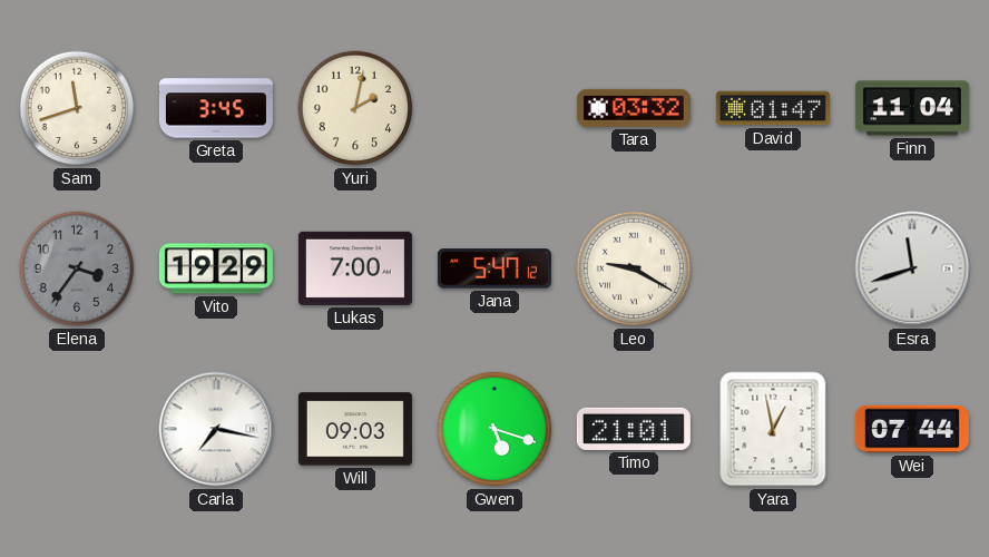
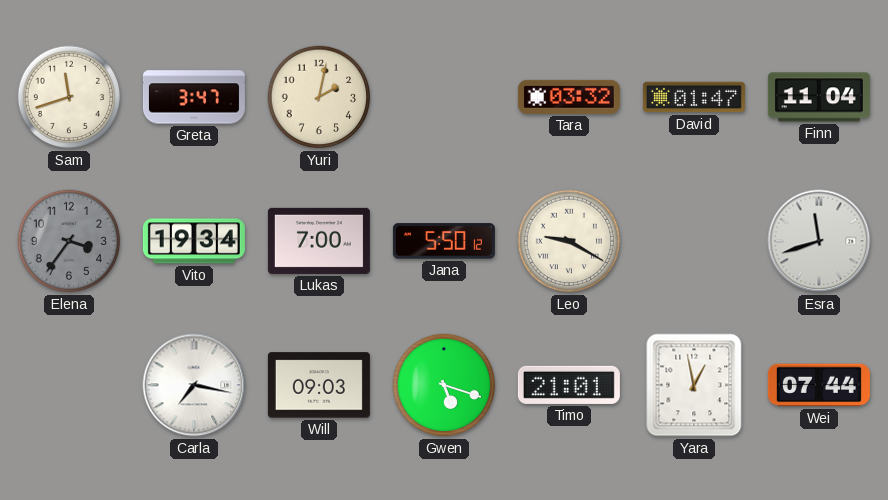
Greta: 3:45 -> 3:47 (194, 97)
Vito: 19:29 -> 19:34 (194, 241)
Jana: 5:47 -> 5:50 (444, 241)
